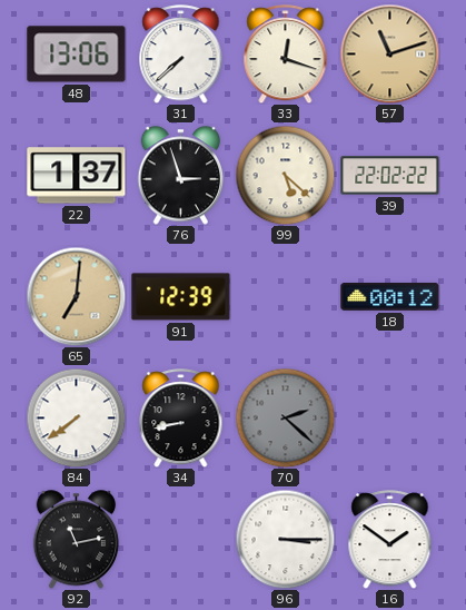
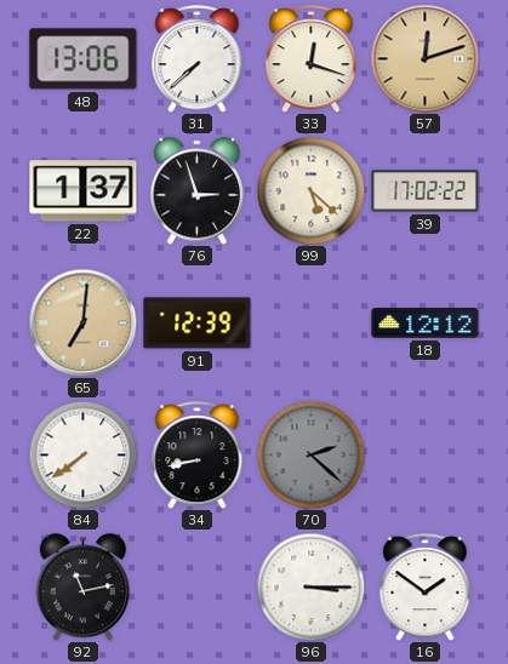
57: 11:12 -> 12:12 (424, 58)
39: 22:02 -> 17:02 (426, 191)
18: 00:12 -> 12:12 (426, 324)
